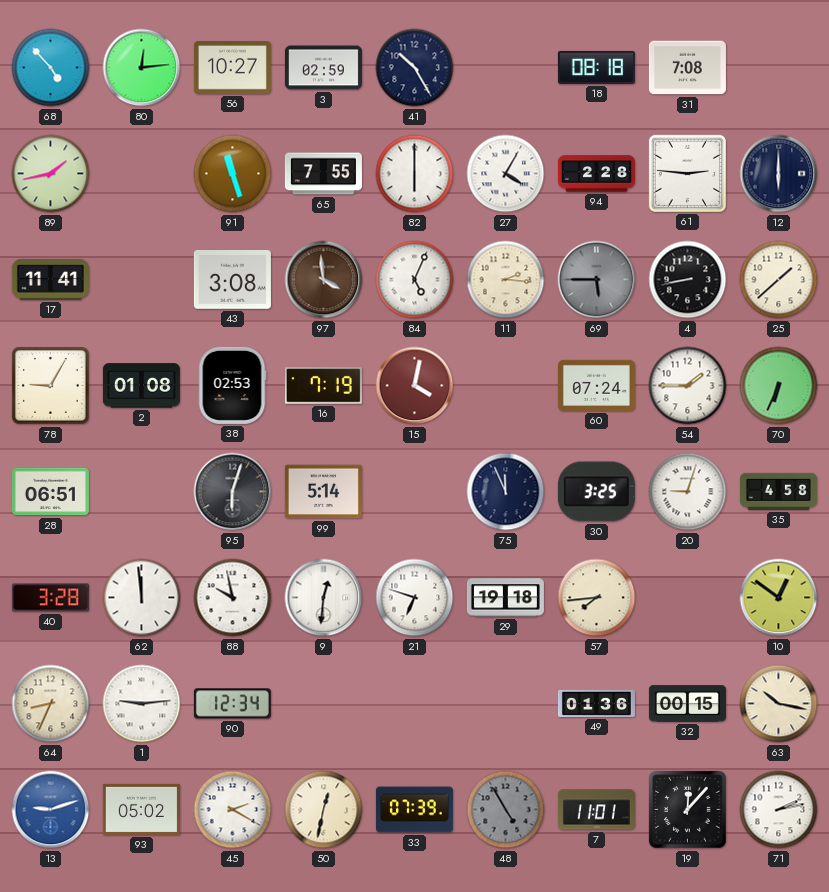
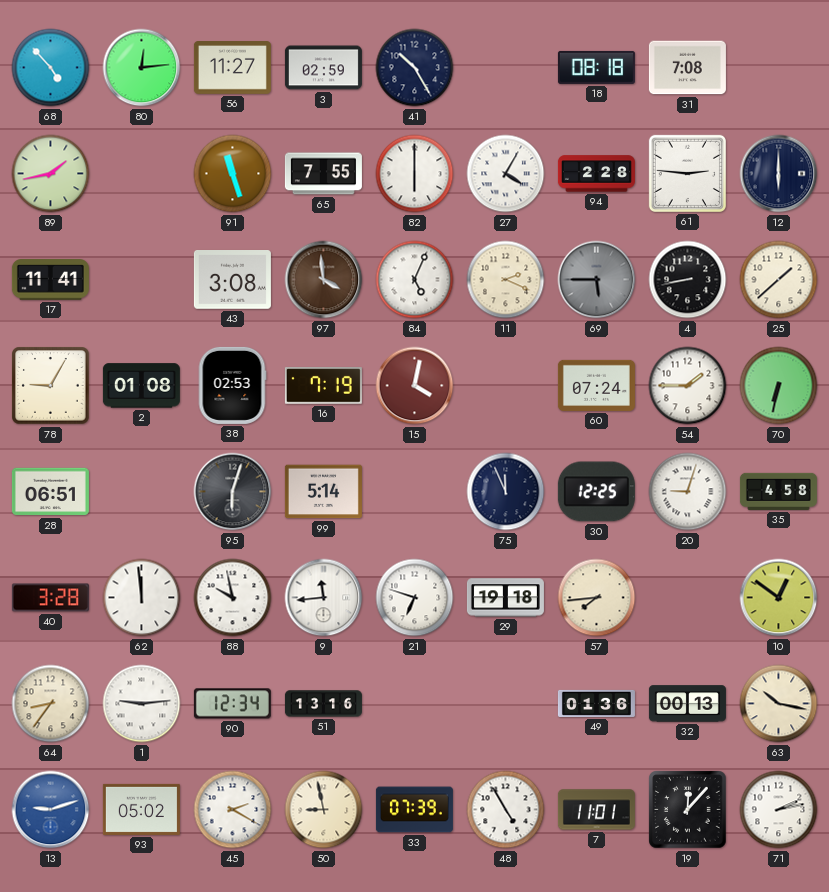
56: 10:27 -> 11:27 (232, 68)
11: 2:16 -> 2:19 (506, 280)
70: 6:34 -> 6:32 (779, 386)
30: 3:25 -> 12:25 (596, 492)
9: 12:31 -> 11:44 (324, 598)
64: 8:34 -> 8:36 (51, 704)
51: none -> 13:16 (323, 704)
32: 00:15 -> 00:13 (687, 704)
50: 12:32 -> 8:58 (324, 810)
48 dial: grey -> white (506, 810)
